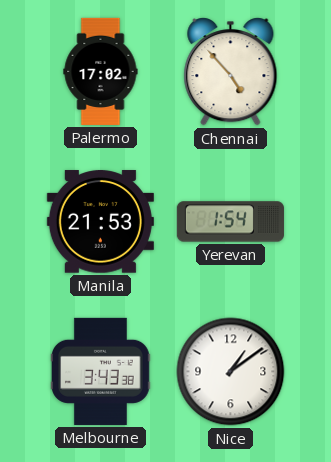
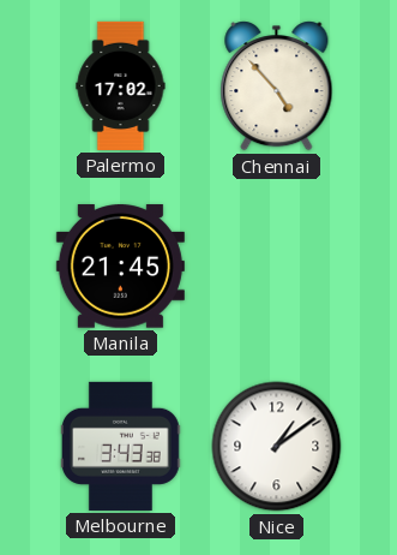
Manila: 21:53 -> 21:45 (120, 267)
Yerevan: 1:54 -> none (230, 222)
